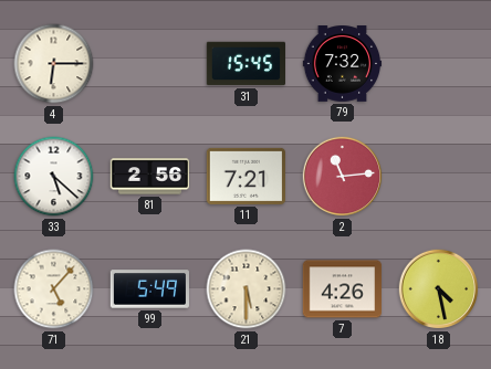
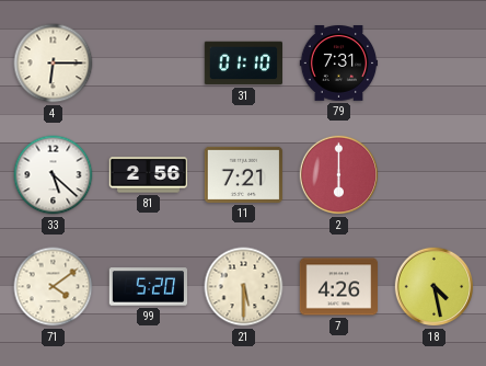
31: 15:45 -> 01:10 (243, 64)
79: 7:32 -> 7:31 (339, 64)
2: 11:14 -> 6:00 (339, 175)
71: 5:07 -> 4:09 (54, 287)
99: 5:49 -> 5:20 (148, 287)
